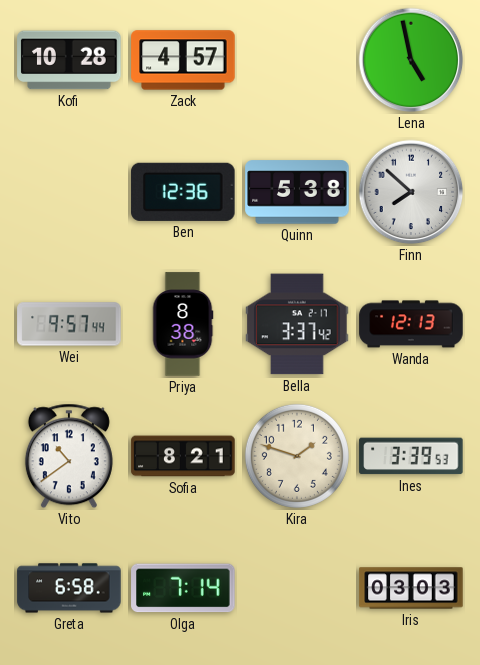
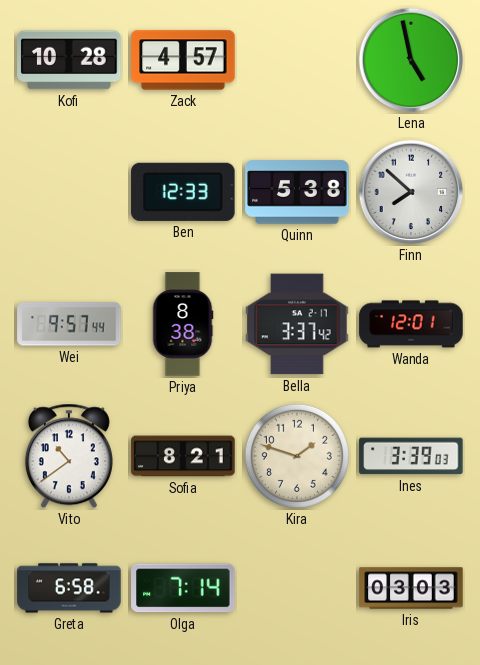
Ben: 12:36 -> 12:33 (183, 192)
Wanda: 12:13 -> 12:01 (411, 324)
Ines: 3:39:53 -> 3:39:03 (411, 456)
